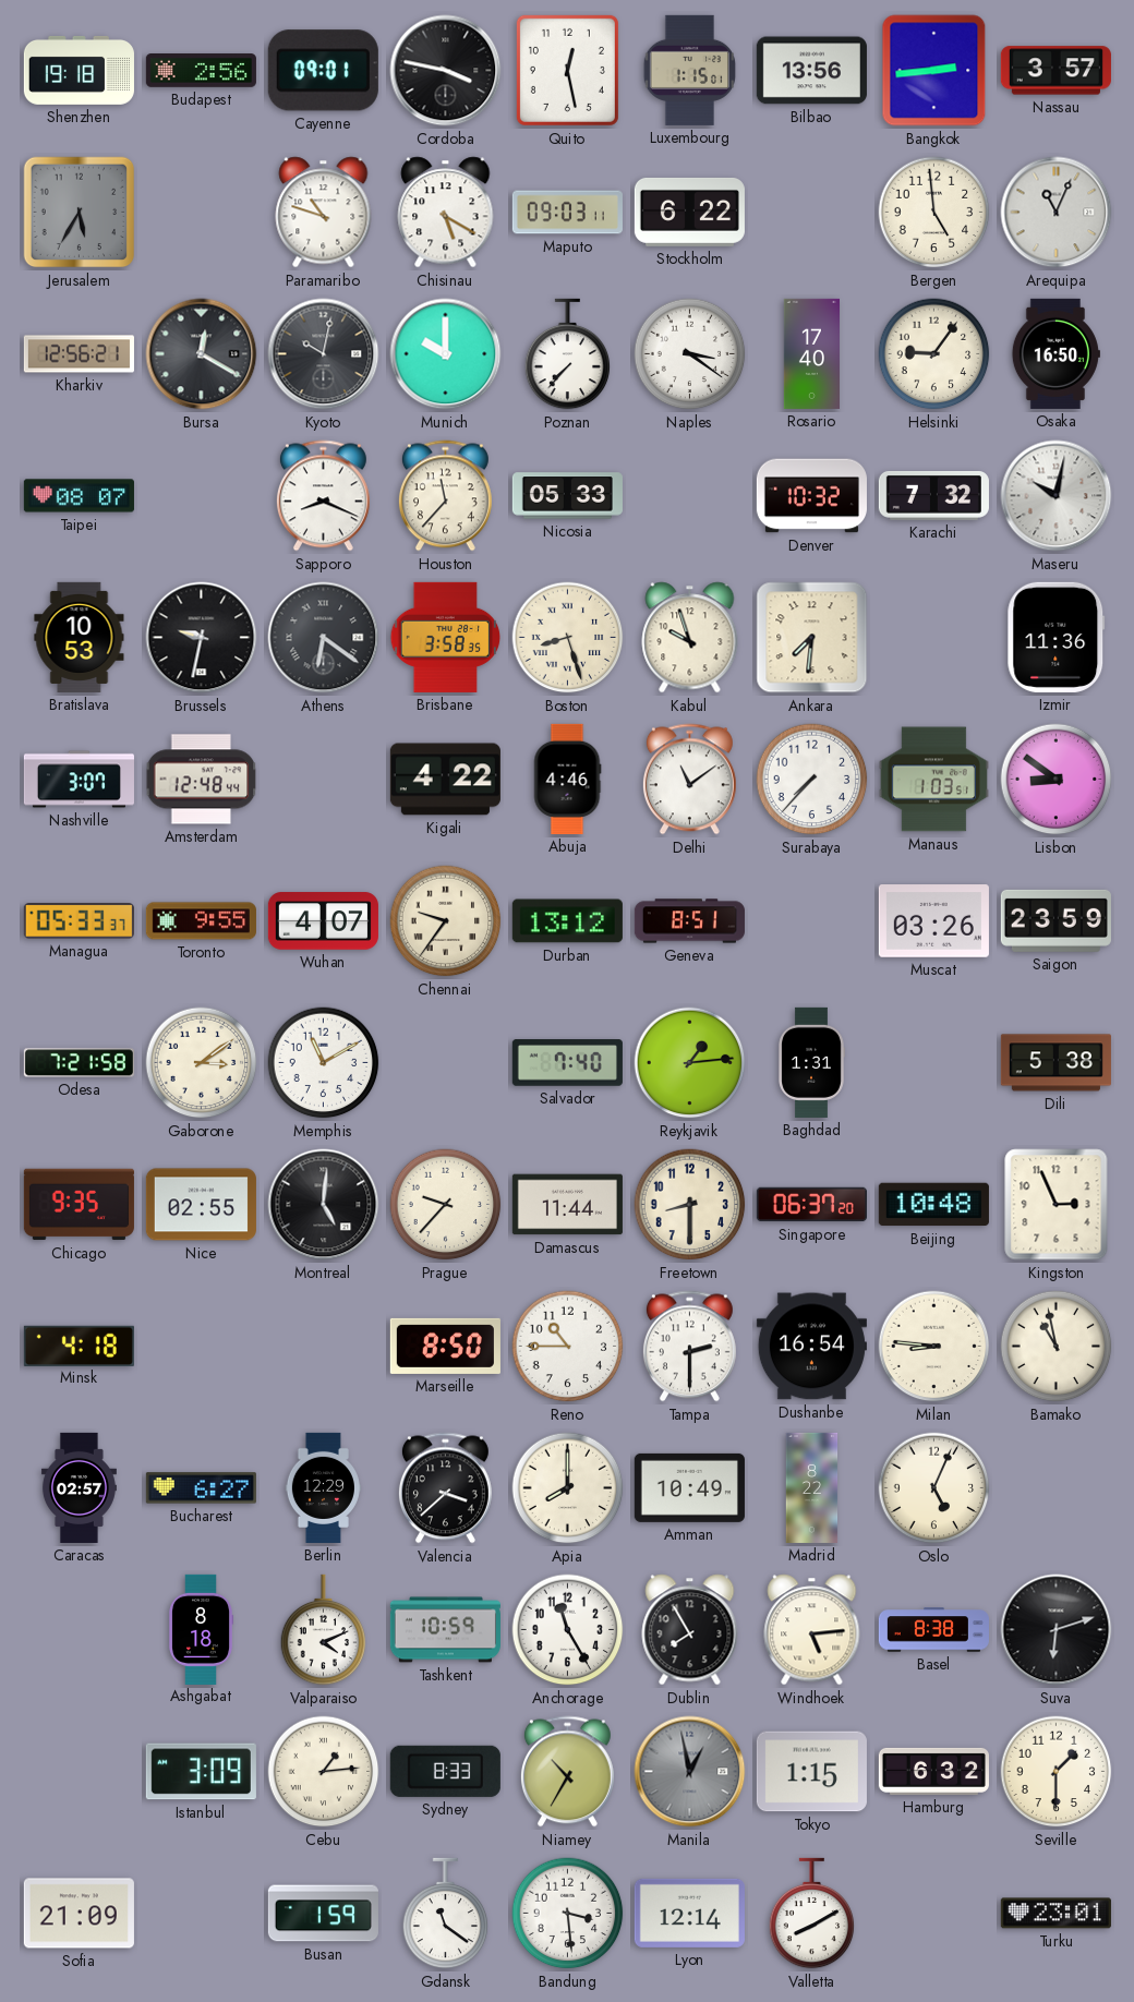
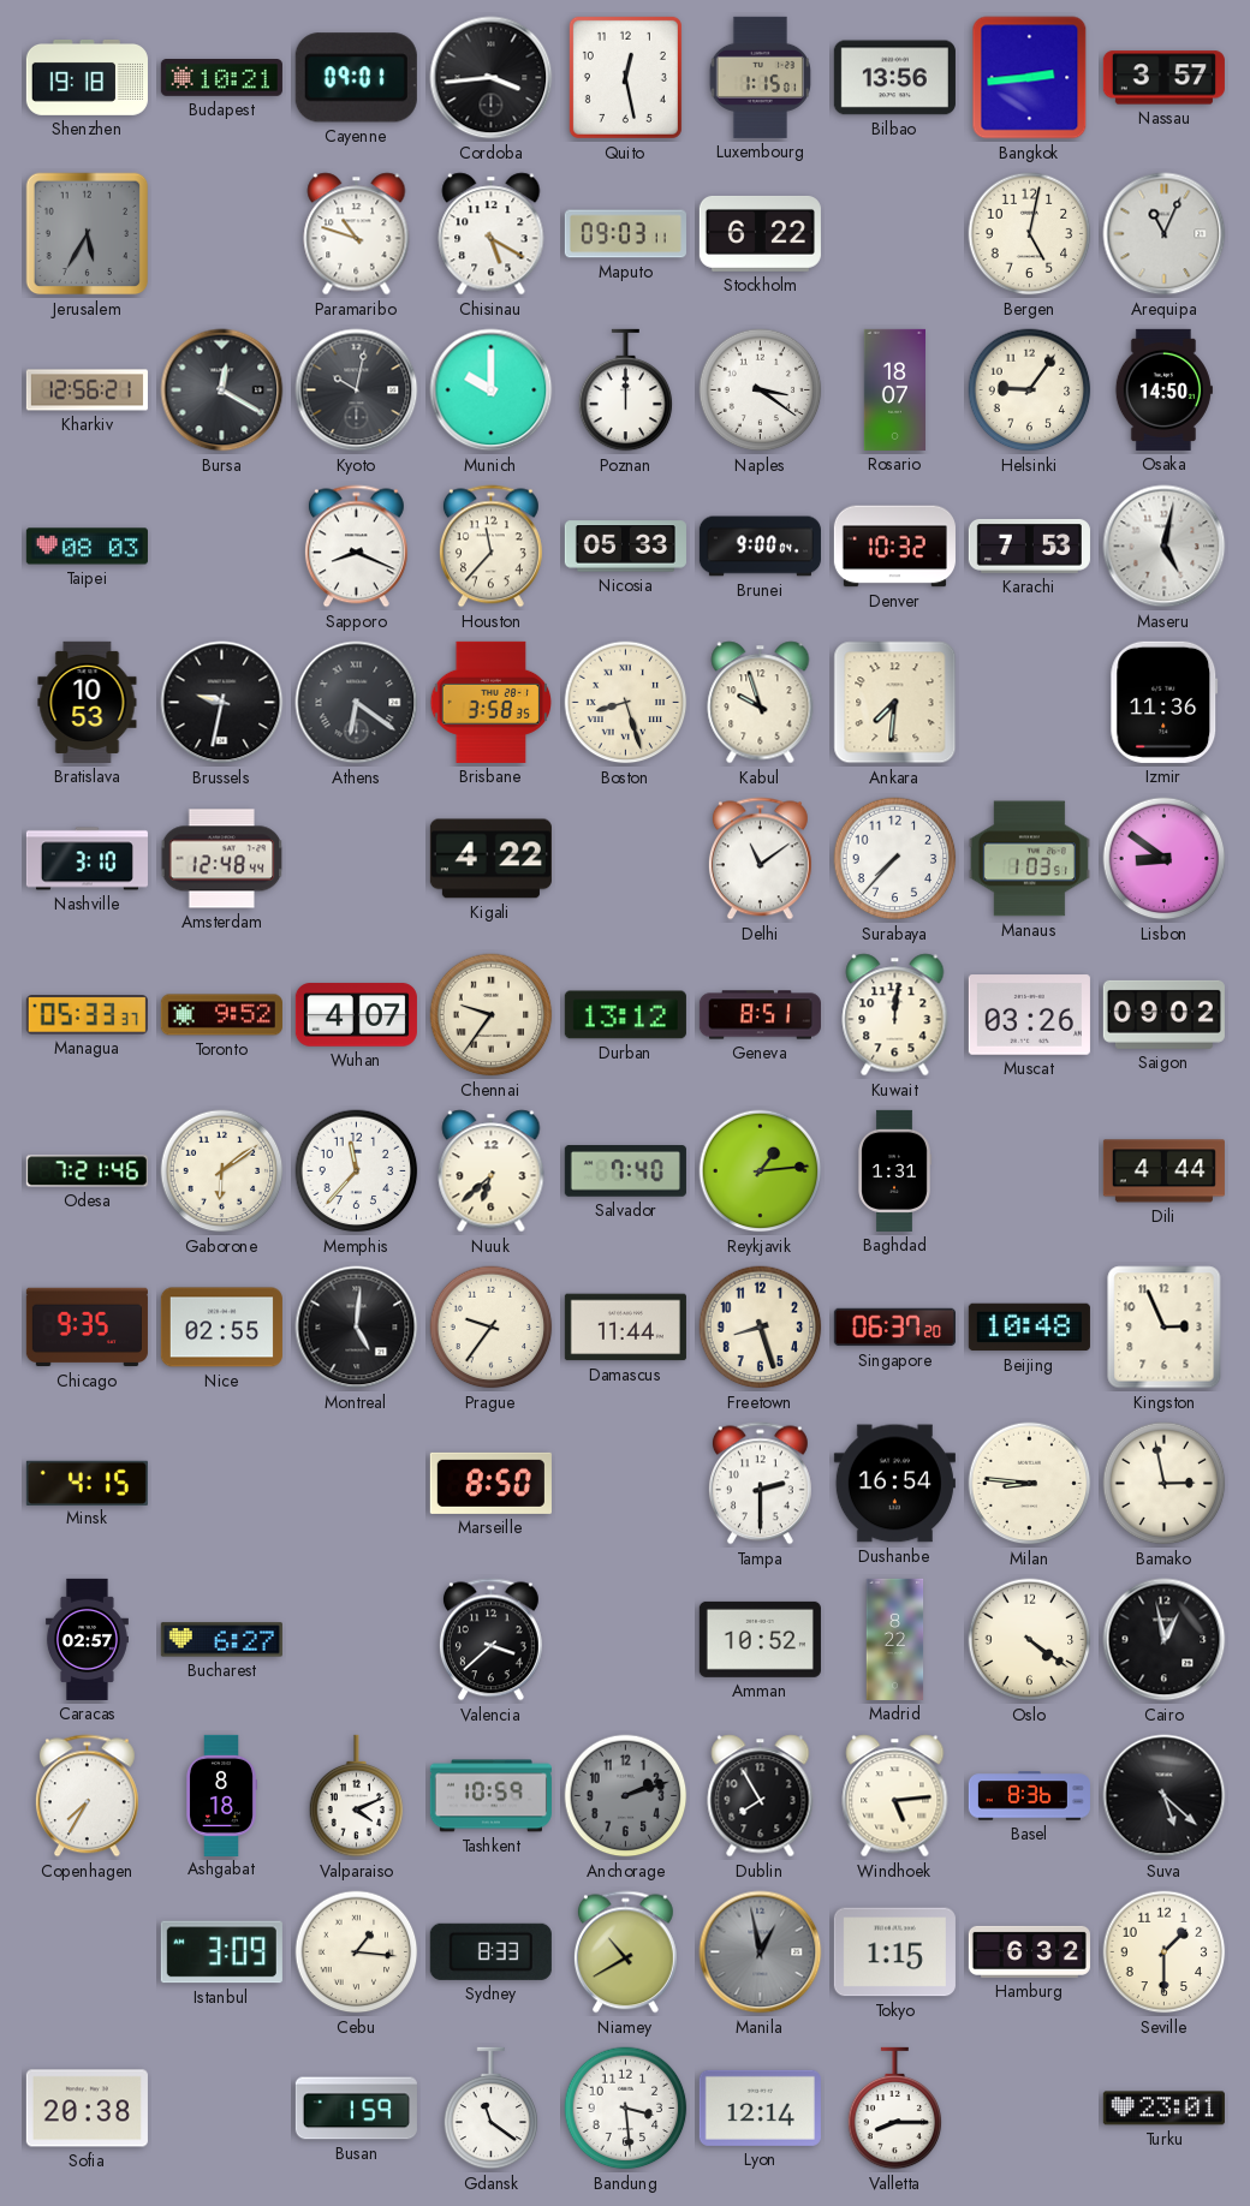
Budapest: 2:56 -> 10:21 (221, 78)
Cordoba: 3:47 -> 3:44 (492, 78)
Bergen: 4:59 -> 5:02 (1030, 234)
Poznan: 7:37 -> 12:00 (626, 390)
Rosario: 17:40 -> 18:07 (894, 389)
Osaka: 16:50 -> 14:50 (1163, 389)
Taipei: 08:07 -> 08:03 (87, 547)
Brunei: none -> 9:00 (760, 547)
Karachi: 7:32 -> 7:53 (1029, 545)
Maseru: 10:02 -> 5:02 (1165, 547)
Nashville: 3:07 -> 3:10 (87, 859)
Abuja: 4:46 -> none (567, 779)
Toronto: 9:55 -> 9:52 (221, 1015)
Kuwait: none -> 12:01 (895, 1015)
Saigon: 23:59 -> 09:02 (1163, 1014)
Odesa: 7:21:58 -> 7:21:46 (87, 1171)
Gaborone: 3:09 -> 6:09 (222, 1171)
Memphis: 11:10 -> 11:37 (357, 1171)
Nuuk: none -> 6:38 (492, 1171)
Dili: 5:38 -> 4:44 (1163, 1171)
Prague: 9:37 -> 9:36 (492, 1328)
Freetown: 8:30 -> 8:27 (761, 1328)
Minsk: 4:18 -> 4:15 (87, 1483)
Reno: 10:45 -> none (568, 1347)
Bamako: 10:58 -> 2:58 (1165, 1484)
Berlin: 12:29 -> none (323, 1487)
Apia: 8:00 -> none (568, 1488)
Amman: 10:49 -> 10:52 (760, 1639)
Oslo: 5:04 -> 4:21 (1030, 1640)
Cairo: none -> 12:58 (1165, 1640)
Copenhagen: none -> 7:35 (87, 1796)
Anchorage: 11:25 -> 2:12 (626, 1796)
Anchorage dial: white -> grey (626, 1796)
Basel: 8:38 -> 8:36 (1029, 1796)
Suva: 6:12 -> 5:22 (1165, 1796)
Cebu: 1:14 -> 1:16 (357, 1952)
Niamey: 10:35 -> 10:40 (625, 1952)
Sofia: 21:09 -> 20:38 (87, 2109)
Valletta: 8:10 -> 8:15 (895, 2109)
